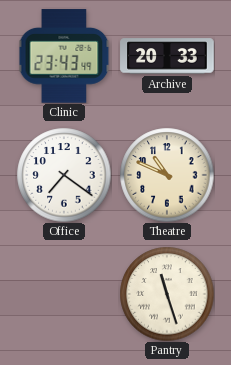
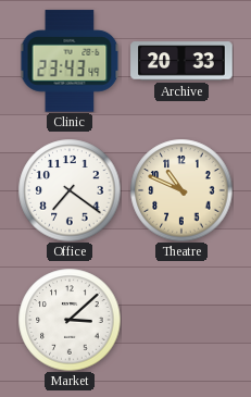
Market: none -> 3:08 (70, 320)
Pantry: 11:27 -> none (167, 294)
